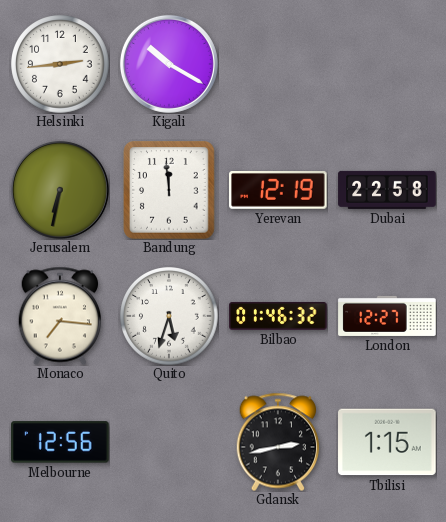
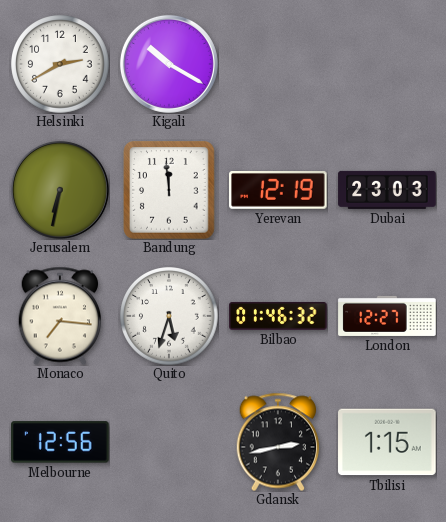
Helsinki: 2:44 -> 2:40 (60, 64)
Dubai: 22:58 -> 23:03 (387, 190)
